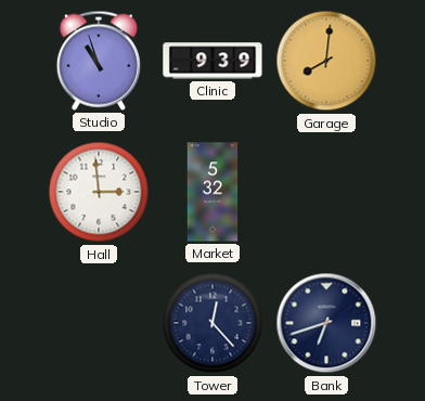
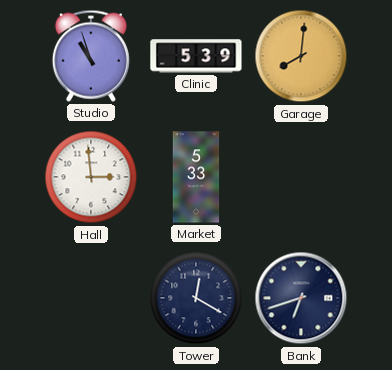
Clinic: 9:39 -> 5:39 (196, 56)
Market: 5:32 -> 5:33 (196, 177)
Tower: 12:23 -> 12:20 (196, 298)
